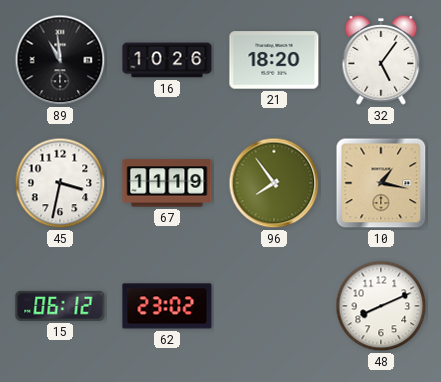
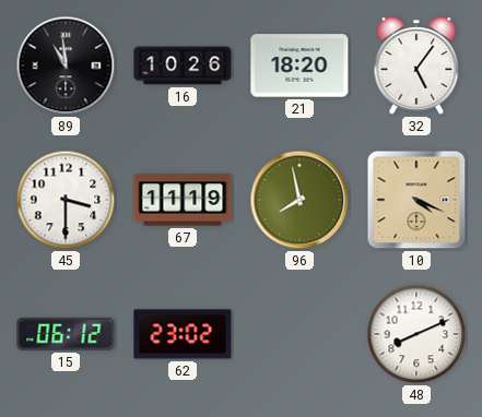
45: 3:32 -> 3:30 (66, 200)
96: 7:54 -> 7:58 (299, 200)
10: 1:17 -> 4:19 (416, 200)
